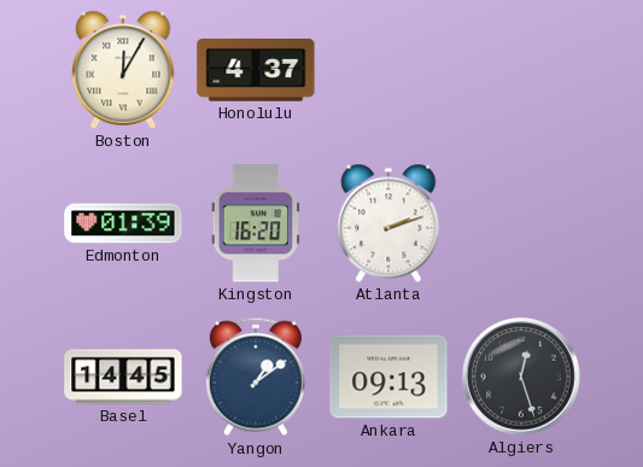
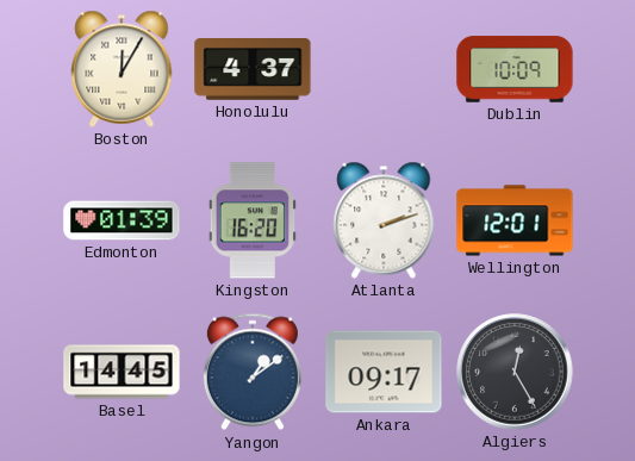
Dublin: none -> 10:09 (515, 69)
Wellington: none -> 12:01 (515, 220)
Ankara: 09:13 -> 09:17 (384, 372)
Algiers: 12:27 -> 12:25 (515, 372)
